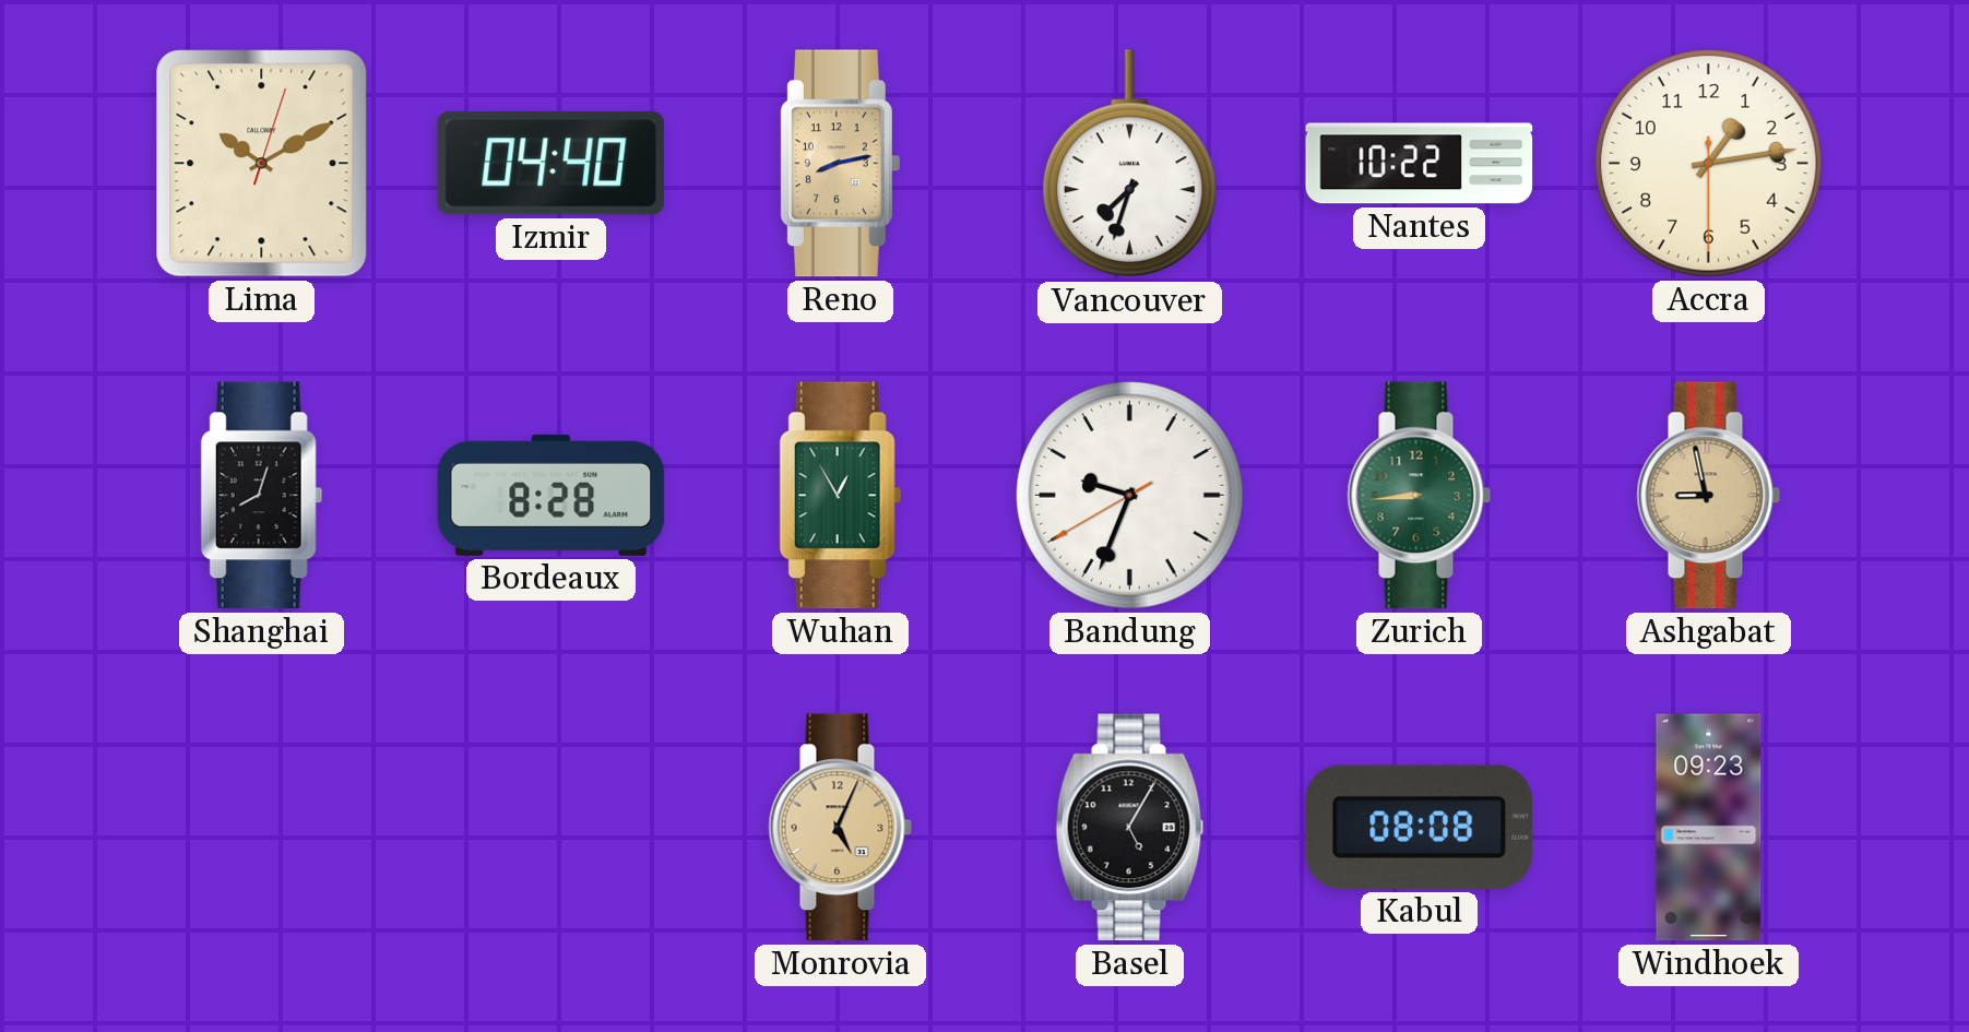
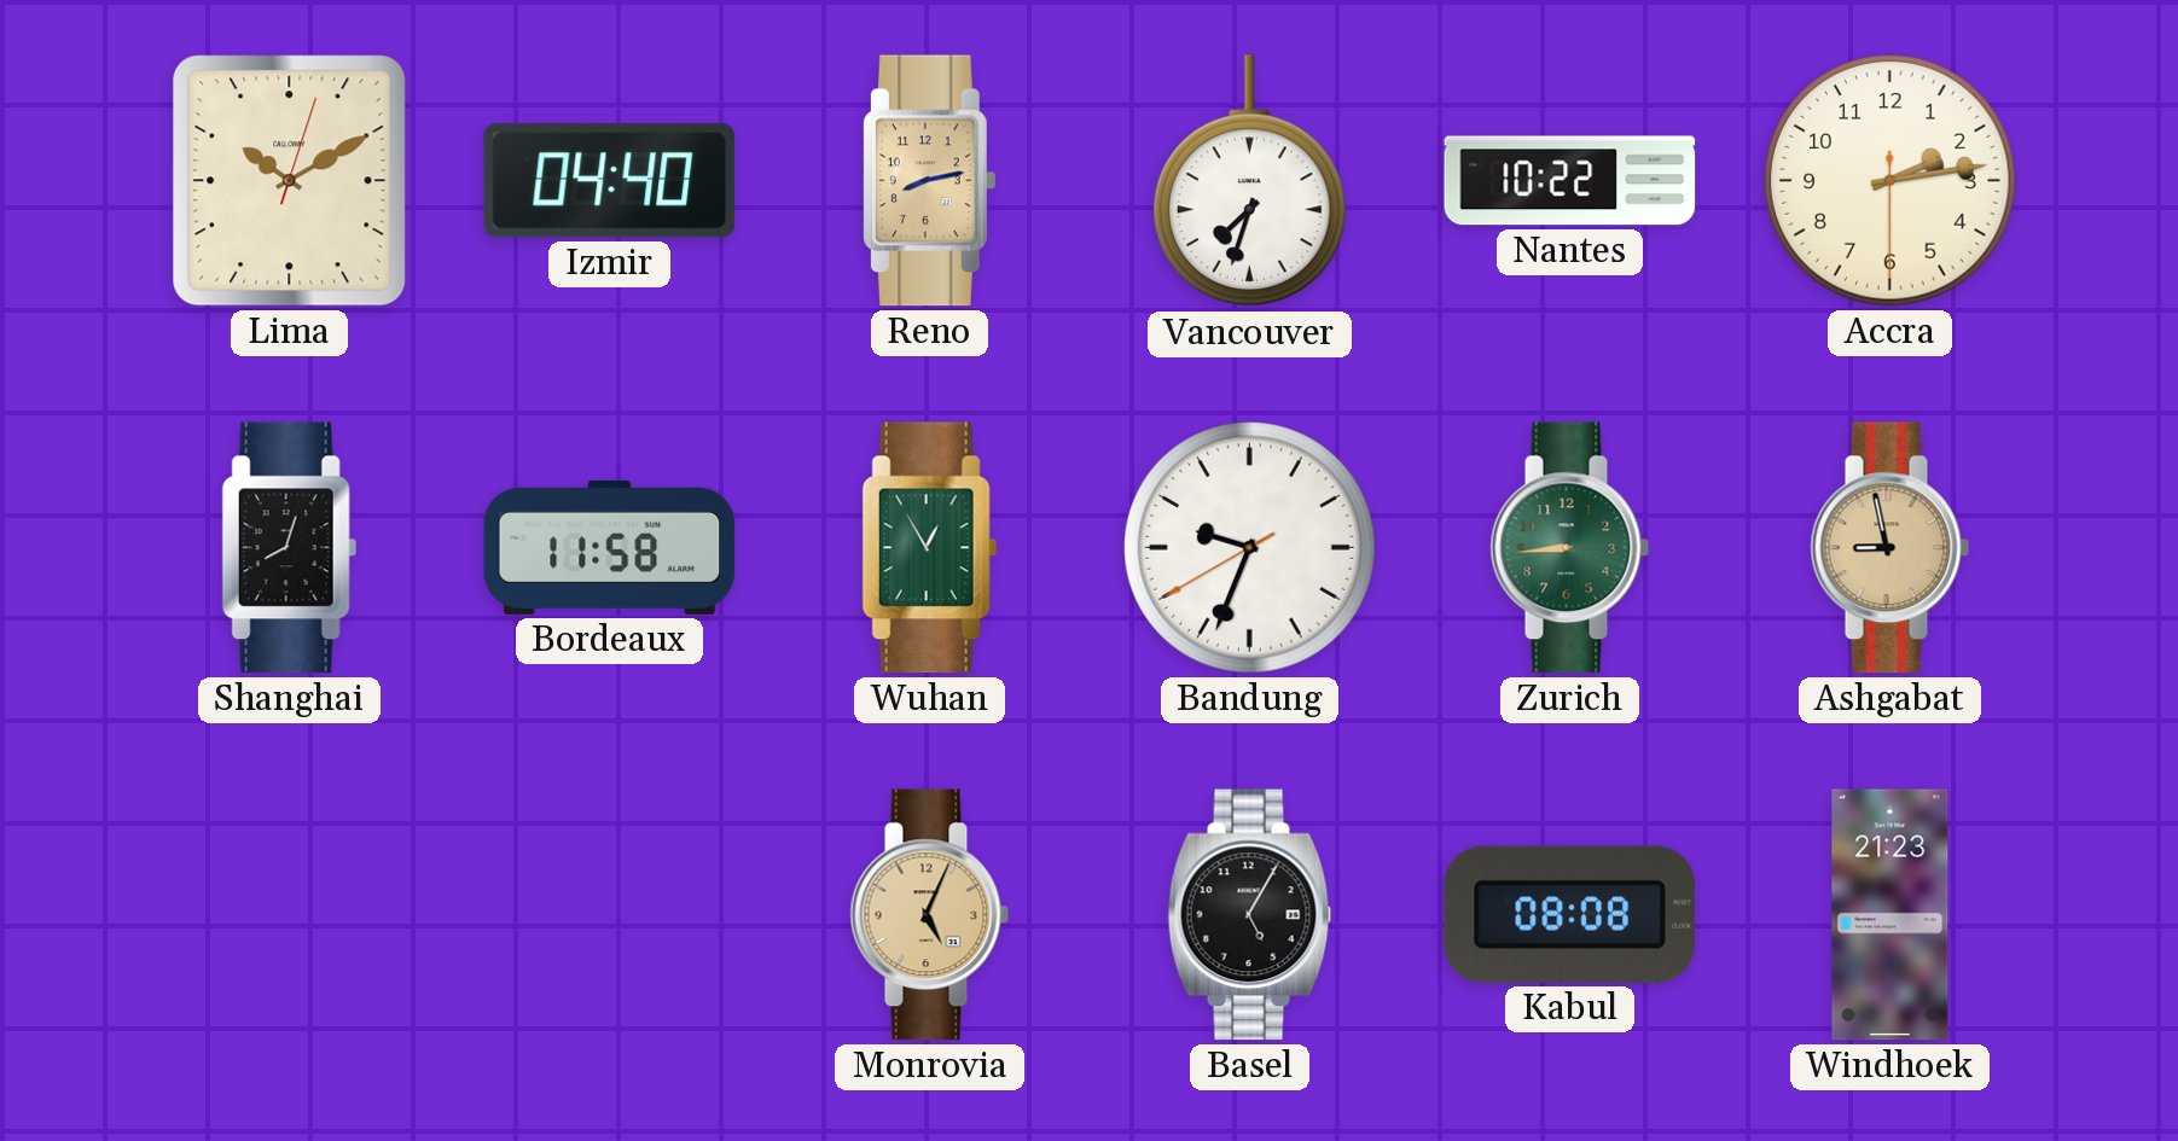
Accra: 1:13 -> 2:13 (1890, 181)
Bordeaux: 8:28 -> 11:58 (610, 547)
Windhoek: 09:23 -> 21:23 (1890, 915)
